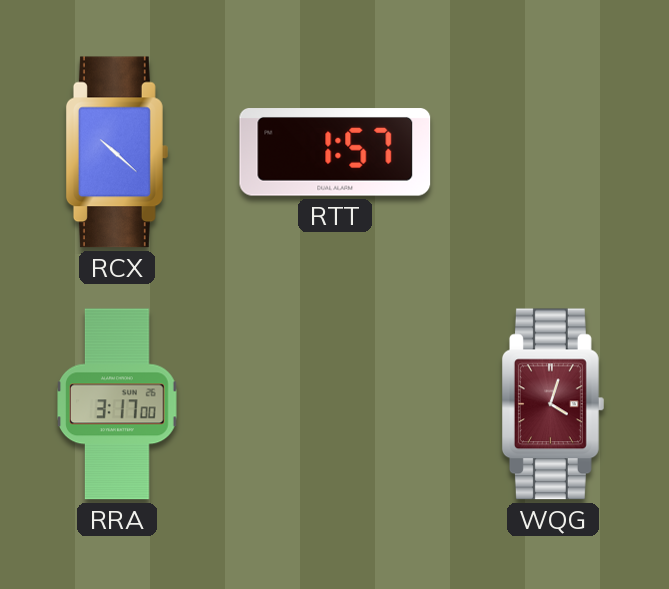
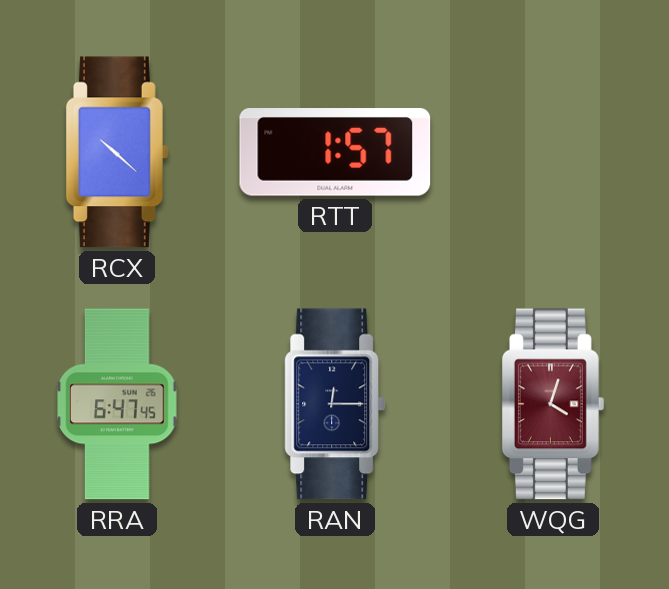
RRA: 3:17 -> 6:47 (117, 404)
RAN: none -> 12:15 (335, 404)
